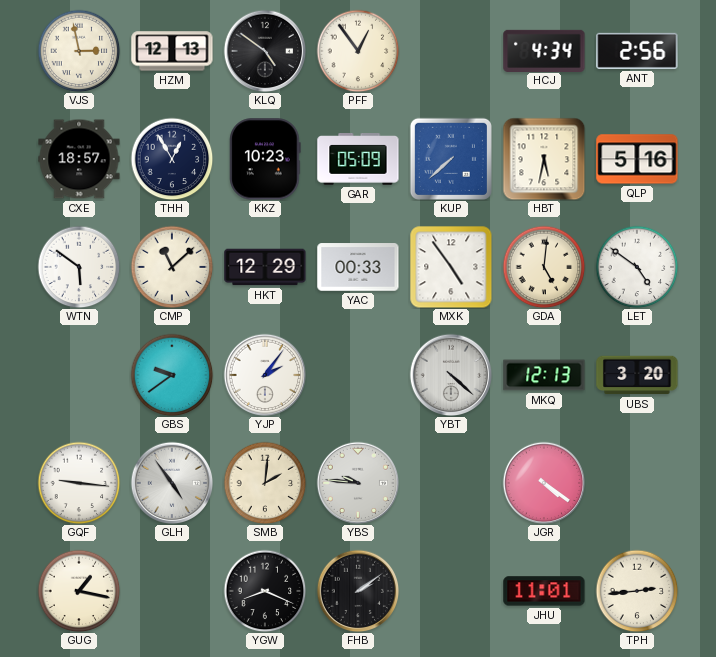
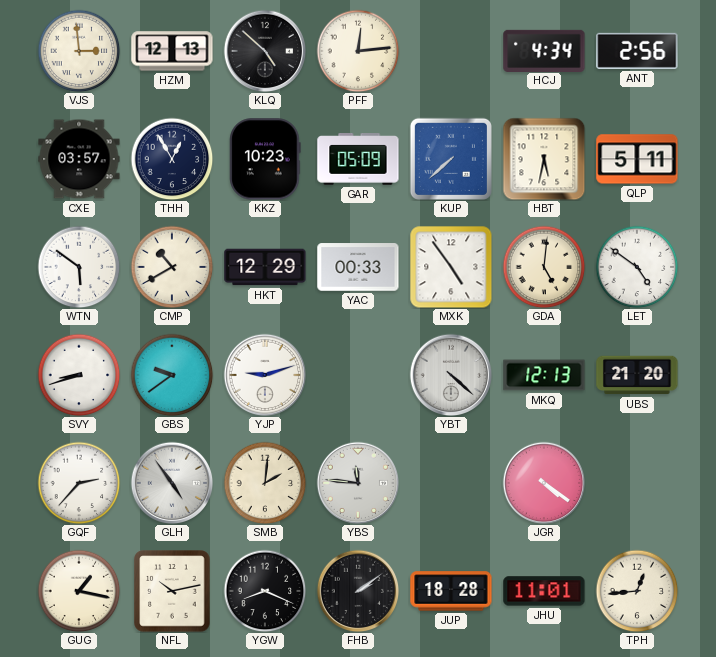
VJS: 2:58 -> 2:59 (79, 51)
KLQ: 4:51 -> 4:52 (265, 51)
PFF: 12:54 -> 12:14 (358, 51)
CXE: 18:57 -> 03:57 (79, 159)
QLP: 5:16 -> 5:11 (637, 159)
CMP: 11:08 -> 10:40 (172, 267)
SVY: none -> 8:42 (79, 375)
YJP: 2:06 -> 9:12 (265, 375)
UBS: 3:20 -> 21:20 (637, 375)
GQF: 9:16 -> 2:37 (79, 483)
YBS: 9:46 -> 11:46 (358, 483)
NFL: none -> 10:13 (172, 591)
JUP: none -> 18:28 (451, 591)
TPH: 2:44 -> 12:44 (637, 591)
